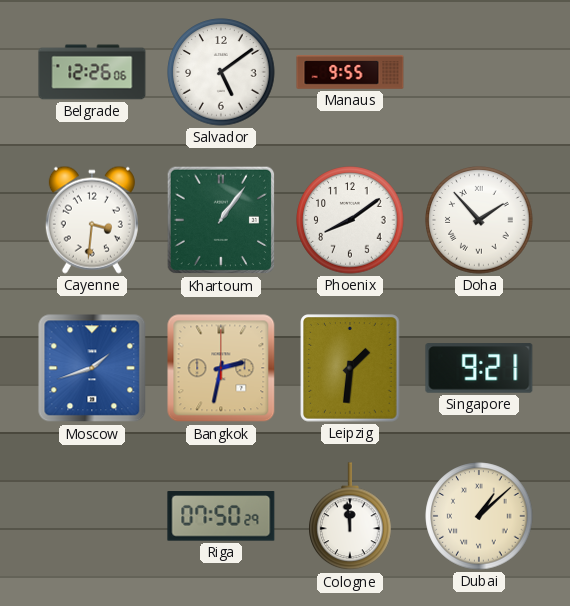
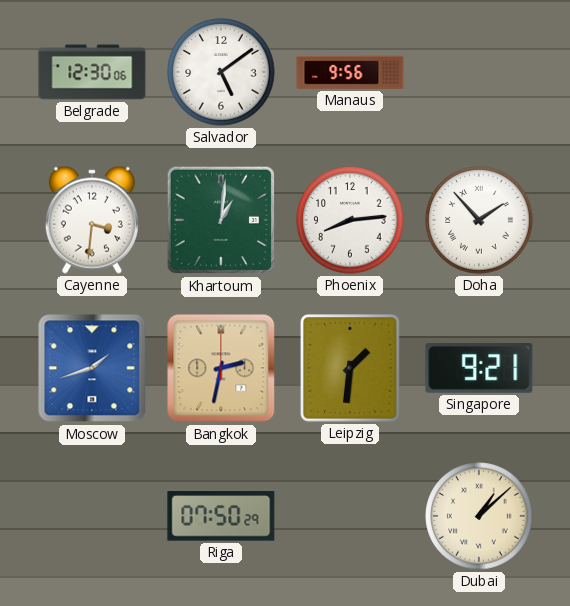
Belgrade: 12:26 -> 12:30 (92, 72)
Manaus: 9:55 -> 9:56 (350, 72)
Khartoum: 1:06 -> 1:01 (221, 220)
Phoenix: 8:09 -> 8:14 (350, 220)
Cologne: 11:59 -> none (350, 517)
